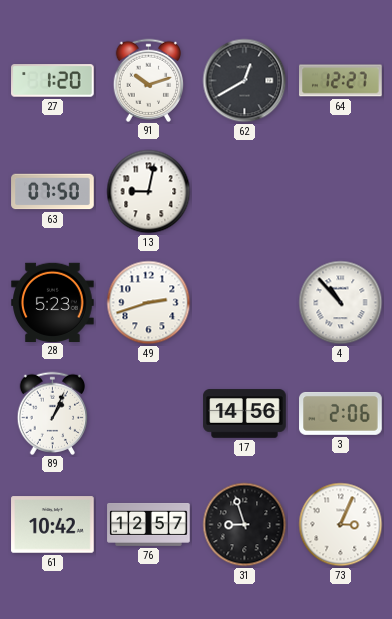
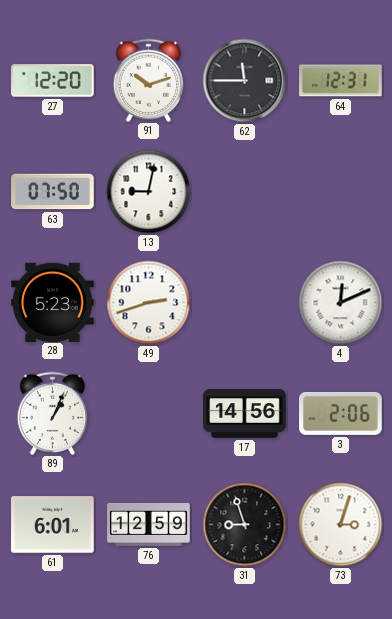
27: 1:20 -> 12:20 (53, 81)
62: 12:40 -> 11:45 (245, 81)
64: 12:27 -> 12:31 (341, 81)
4: 10:53 -> 12:11 (341, 303)
61: 10:42 -> 6:01 (53, 525)
76: 12:57 -> 12:59 (149, 524)
73: 3:04 -> 3:03 (341, 525)
